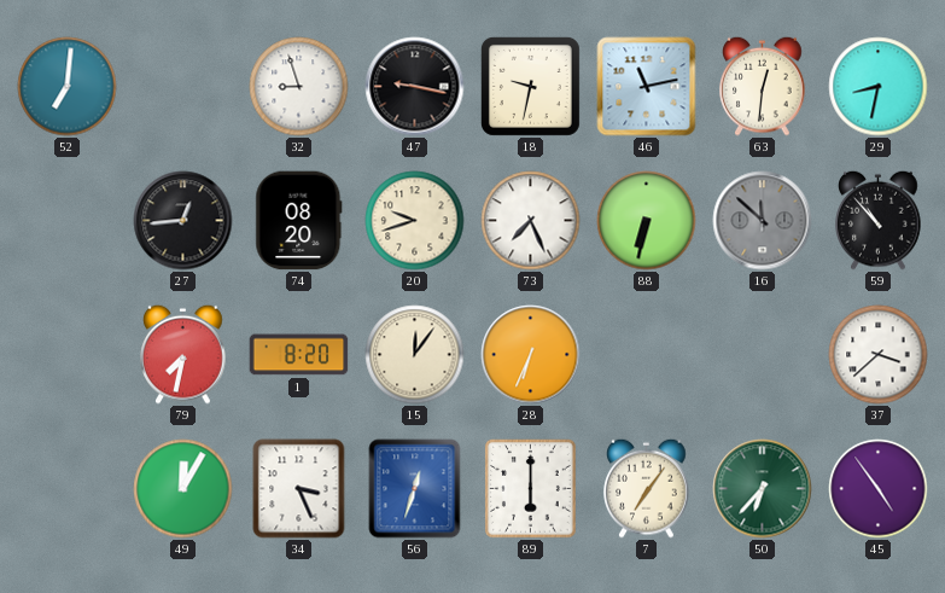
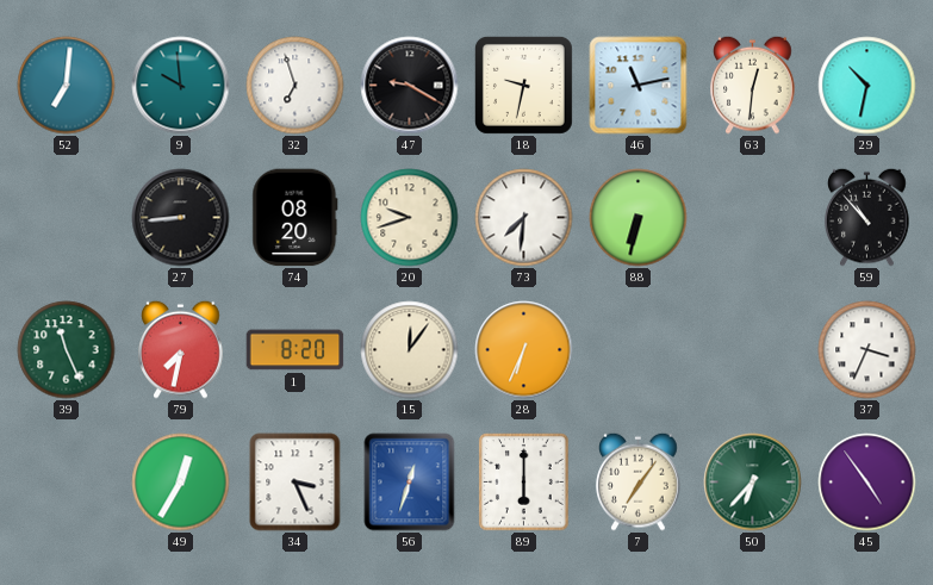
9: none -> 9:59 (181, 86)
32: 8:57 -> 6:57 (296, 86)
47: 9:17 -> 9:20 (410, 86)
29: 8:32 -> 10:32 (867, 86)
27: 12:44 -> 8:44 (181, 218)
73: 7:26 -> 7:31 (524, 218)
16: 11:52 -> none (763, 221)
39: none -> 11:26 (67, 350)
37: 3:38 -> 3:34 (867, 350)
49: 12:05 -> 12:35 (181, 483)
